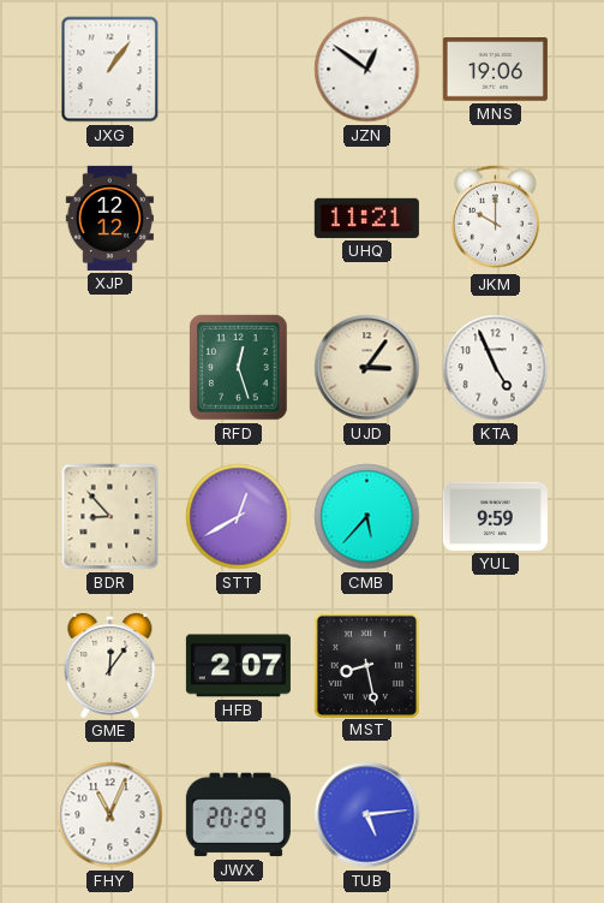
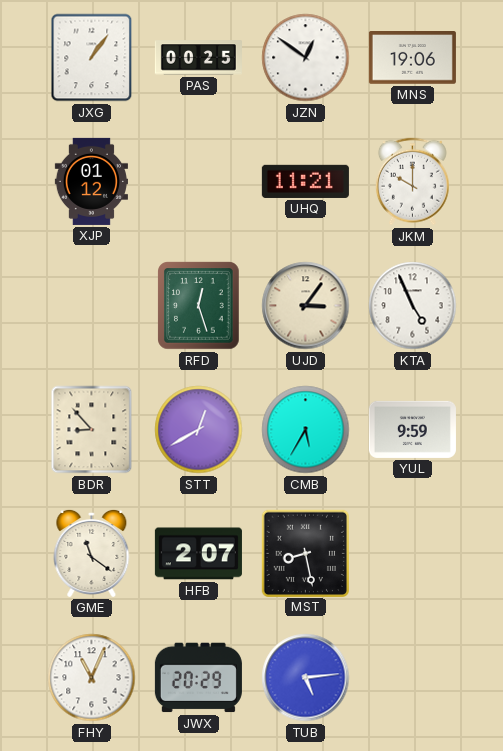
PAS: none -> 00:25 (198, 58)
XJP: 12:12 -> 01:12 (91, 181)
CMB: 5:37 -> 5:35 (306, 430)
GME: 12:06 -> 11:21 (92, 553)
